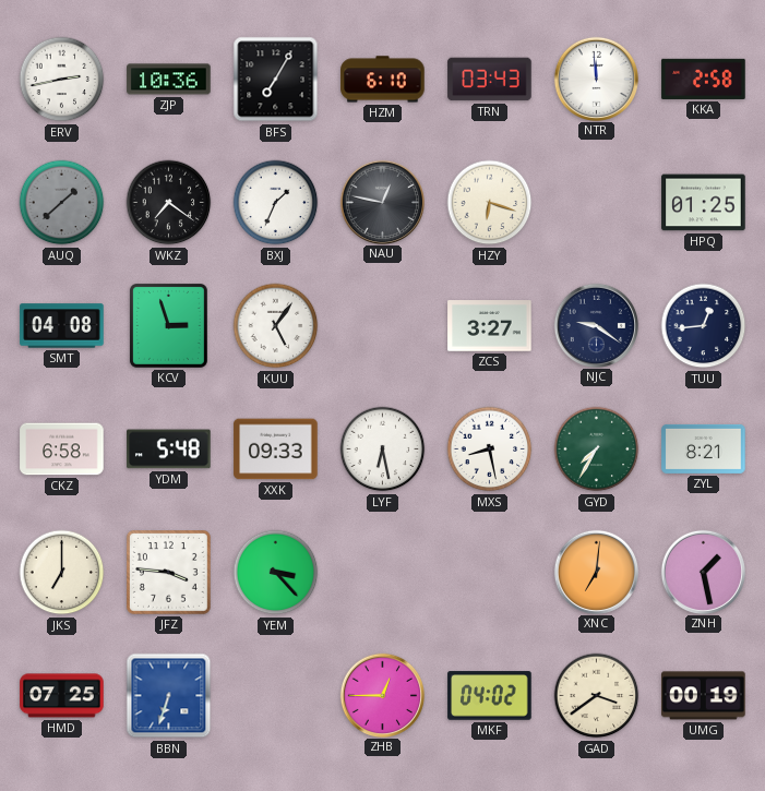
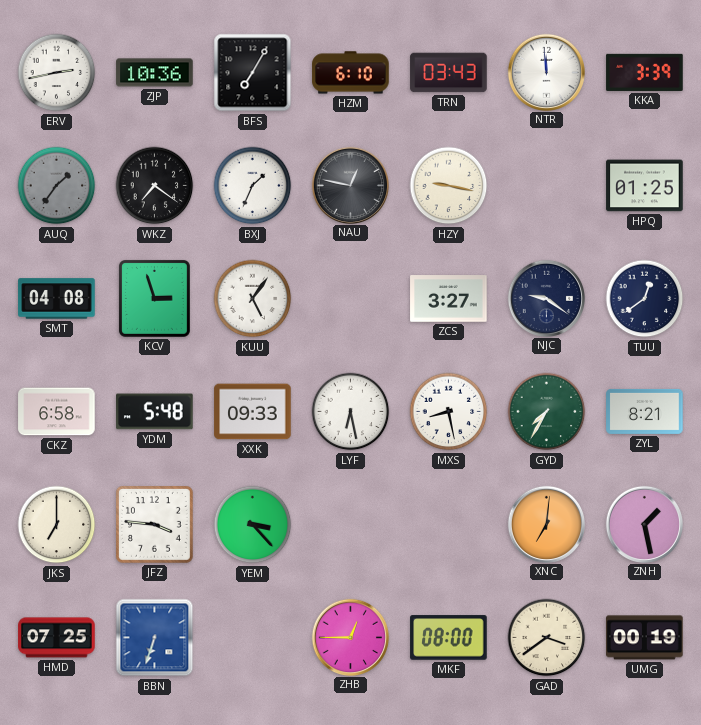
KKA: 2:58 -> 3:39 (645, 72)
AUQ: 1:38 -> 1:36 (57, 186)
HZY: 6:18 -> 9:17 (449, 186)
TUU: 12:44 -> 12:39 (645, 299)
MKF: 04:02 -> 08:00 (449, 638)
